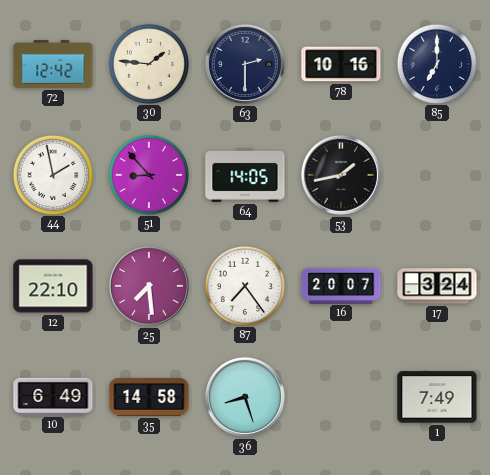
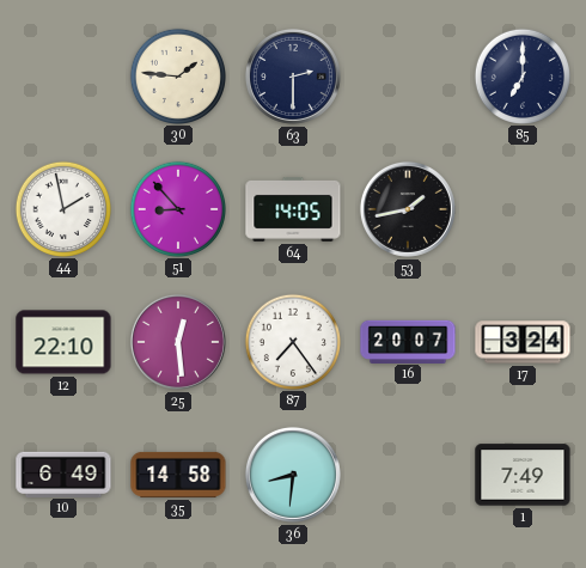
72: 12:42 -> none (53, 64)
78: 10:16 -> none (341, 64)
25: 7:29 -> 12:29 (178, 342)
36: 8:27 -> 8:31 (293, 475)
